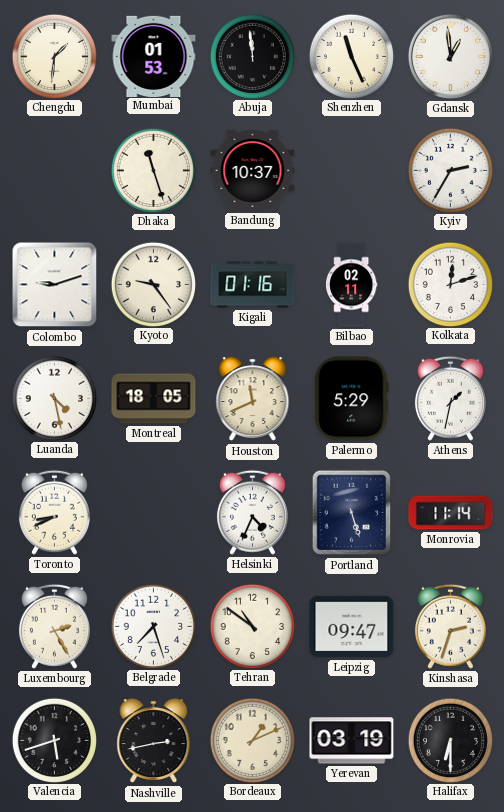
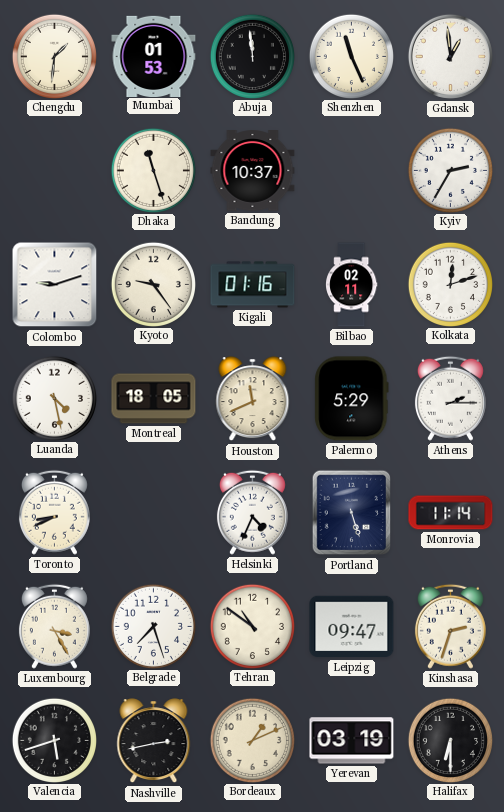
Athens: 1:32 -> 2:15 (450, 398)
Luxembourg: 2:25 -> 3:25 (54, 626)
